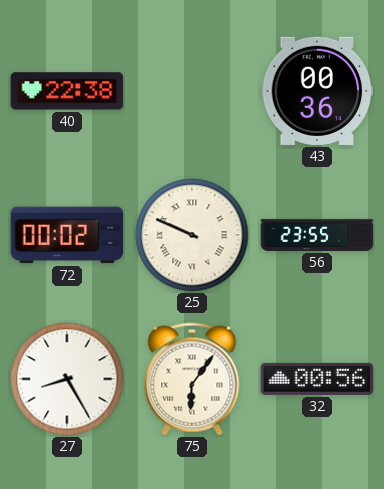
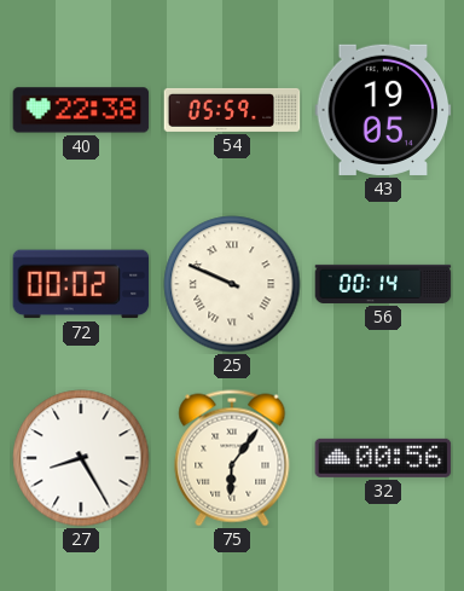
54: none -> 05:59 (232, 110)
43: 00:36 -> 19:05 (383, 110)
56: 23:55 -> 00:14 (383, 284)
